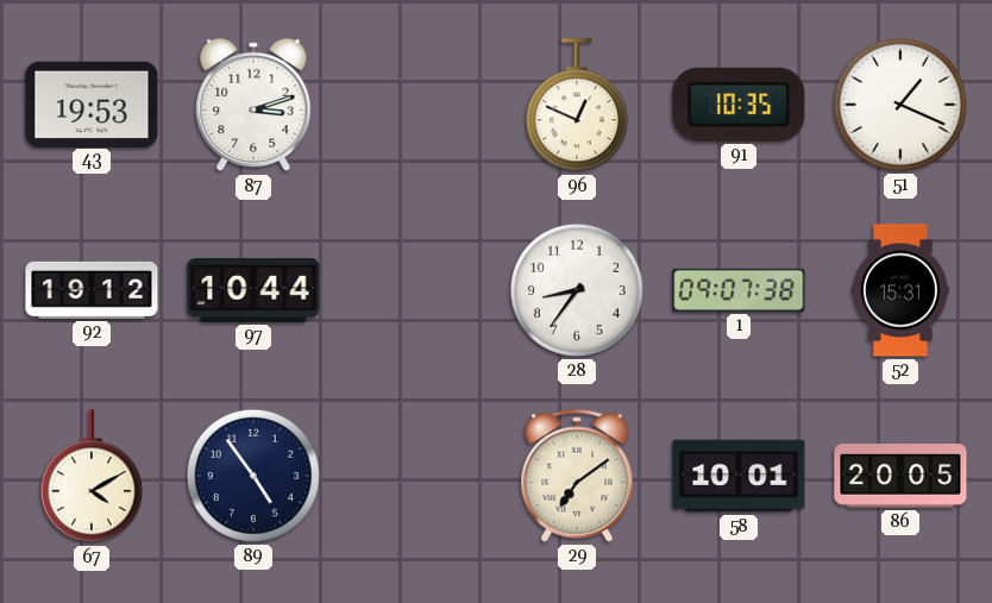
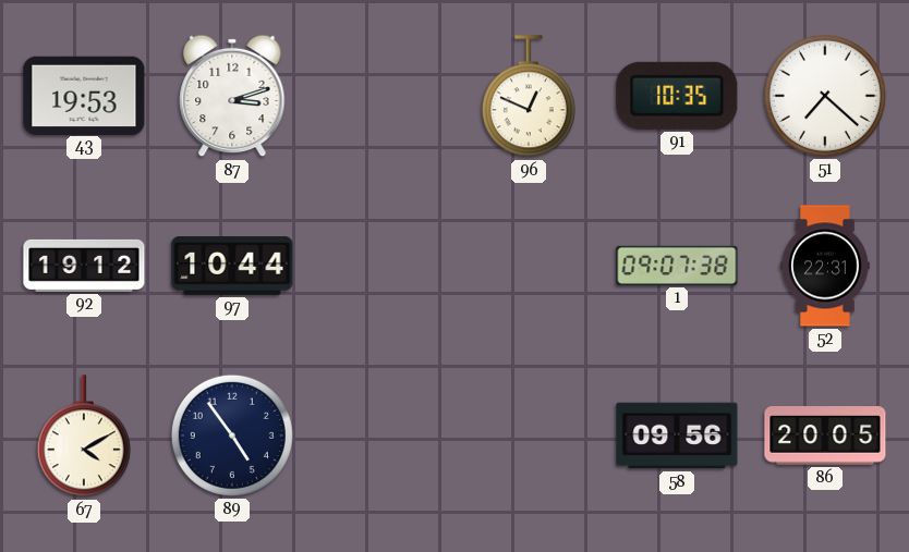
51: 1:19 -> 7:22 (825, 96)
28: 8:36 -> none (577, 290)
52: 15:31 -> 22:31 (825, 266)
29: 7:09 -> none (577, 476)
58: 10:01 -> 09:56 (677, 436)
